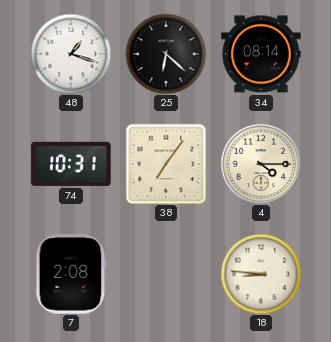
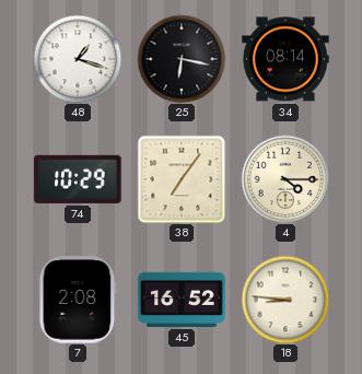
25: 6:22 -> 6:17 (182, 59)
74: 10:31 -> 10:29 (78, 179)
45: none -> 16:52 (182, 300)
